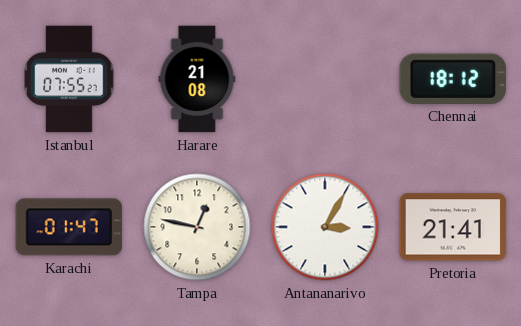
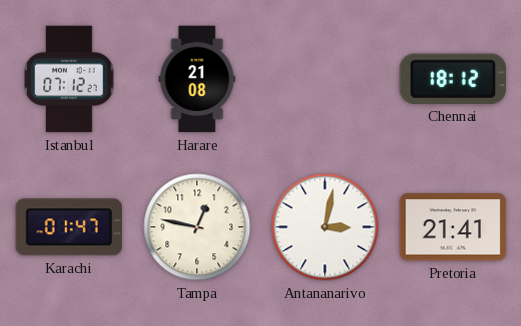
Istanbul: 07:55 -> 07:12 (69, 79)
Antananarivo: 3:05 -> 3:02 (325, 227)
